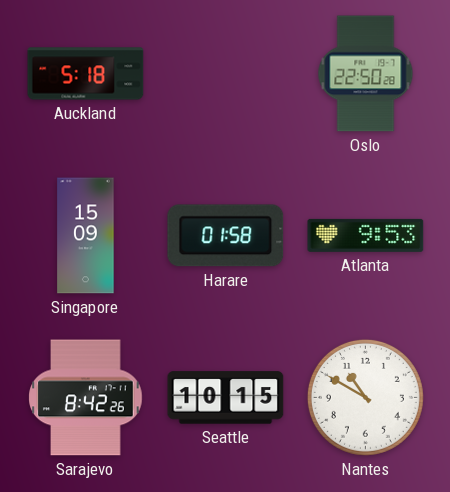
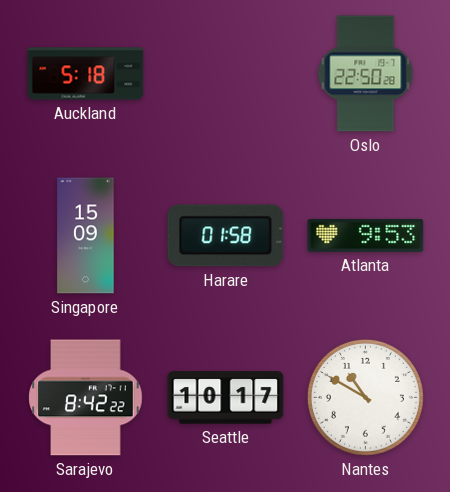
Sarajevo: 8:42:26 -> 8:42:22 (86, 398)
Seattle: 10:15 -> 10:17 (226, 398)
